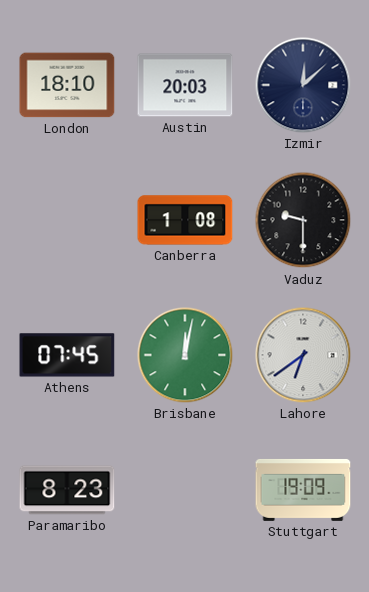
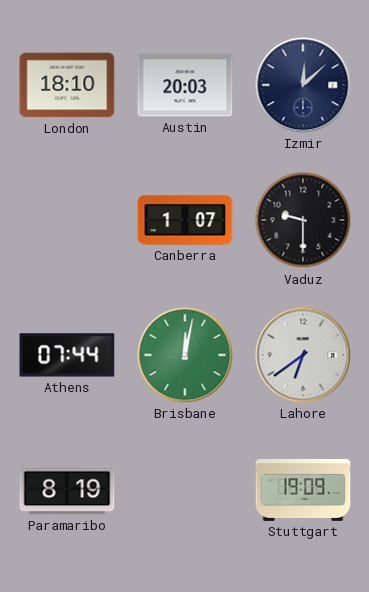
Canberra: 1:08 -> 1:07 (185, 220)
Athens: 07:45 -> 07:44 (67, 355)
Paramaribo: 8:23 -> 8:19 (67, 490)
